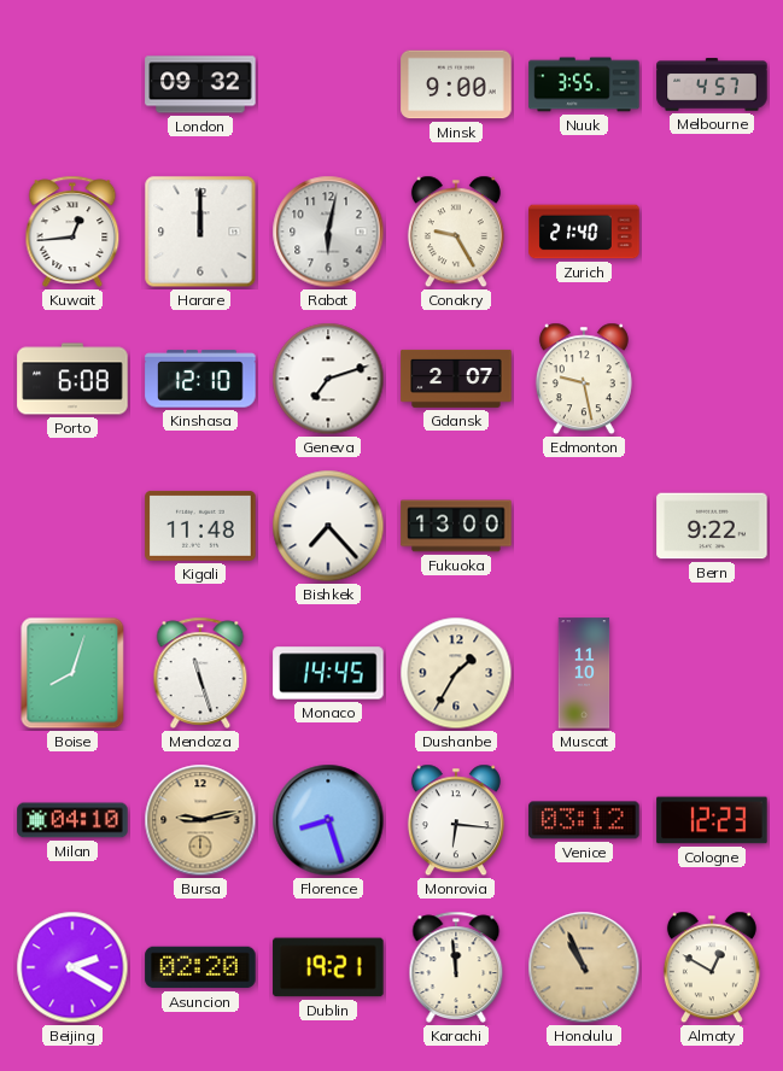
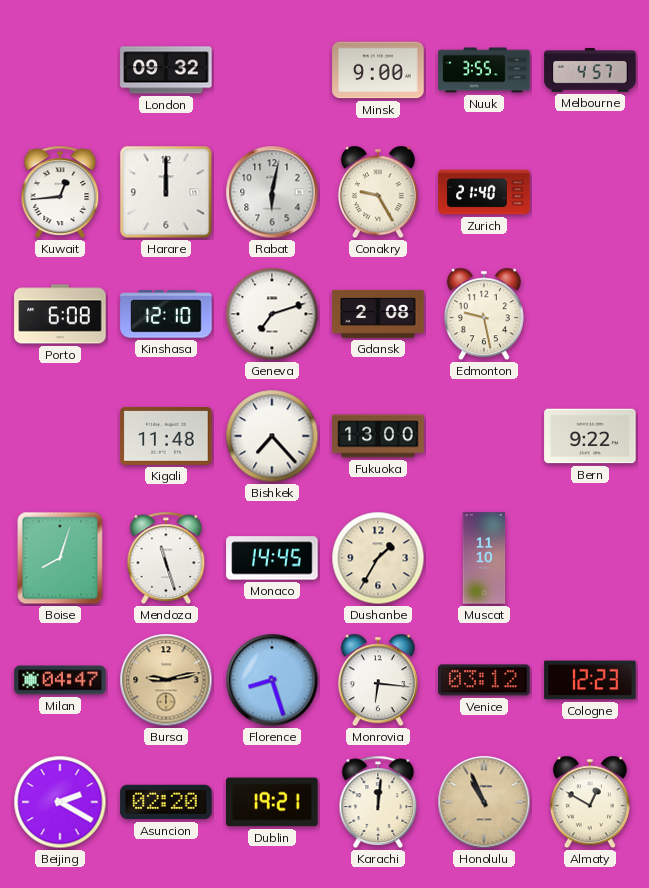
Gdansk: 2:07 -> 2:08 (378, 314)
Milan: 04:10 -> 04:47 (60, 680)
Karachi: 11:59 -> 12:01 (378, 802)
